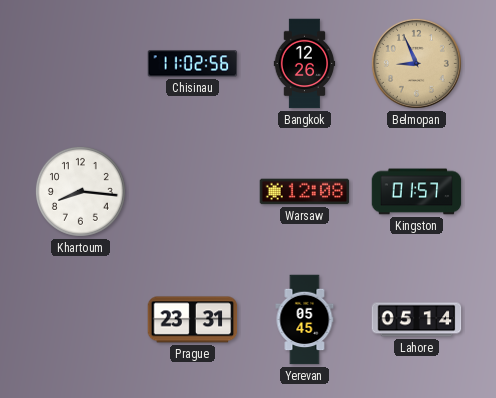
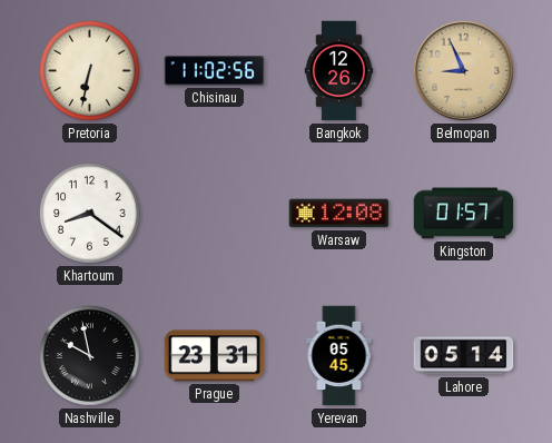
Pretoria: none -> 6:32 (89, 70)
Khartoum: 8:16 -> 8:21 (89, 213)
Nashville: none -> 9:58 (89, 355)
